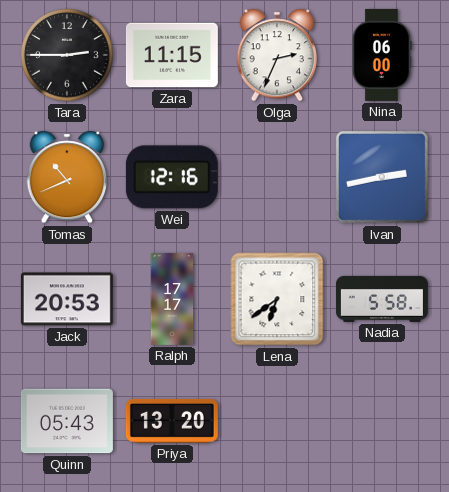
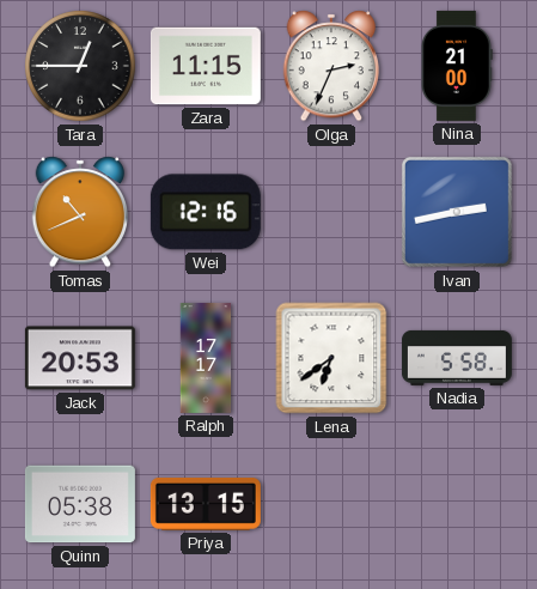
Tara: 2:45 -> 12:45 (80, 66)
Nina: 06:00 -> 21:00 (457, 66)
Quinn: 05:43 -> 05:38 (80, 504)
Priya: 13:20 -> 13:15 (206, 504)
